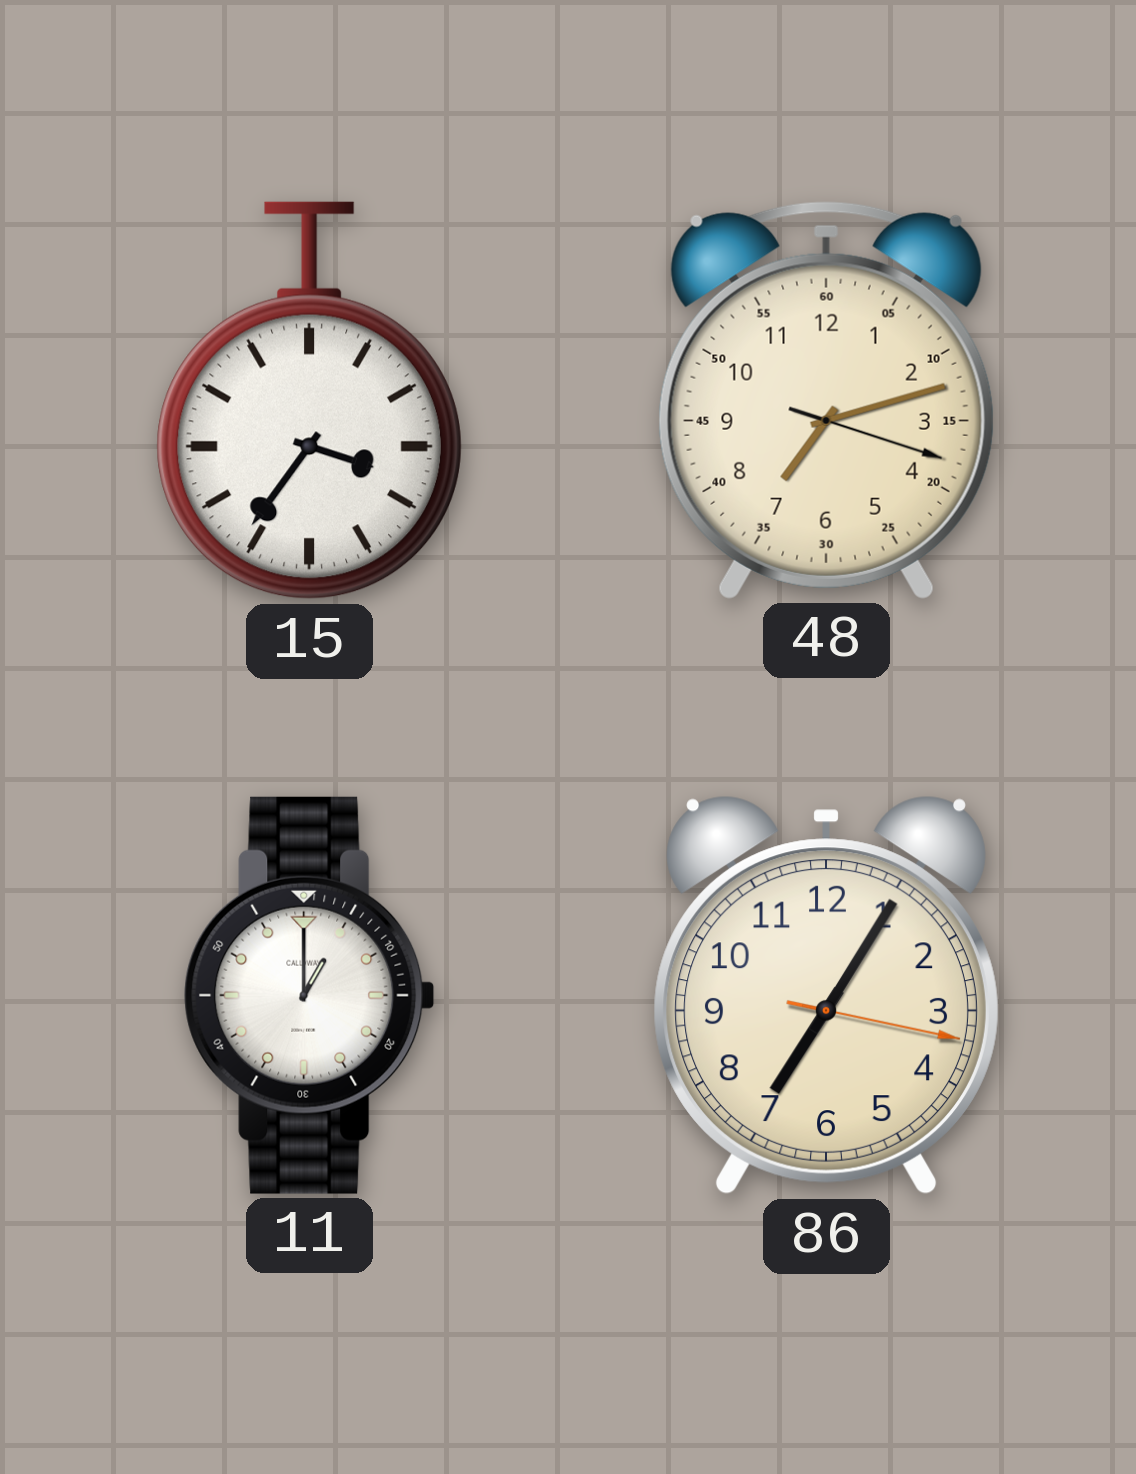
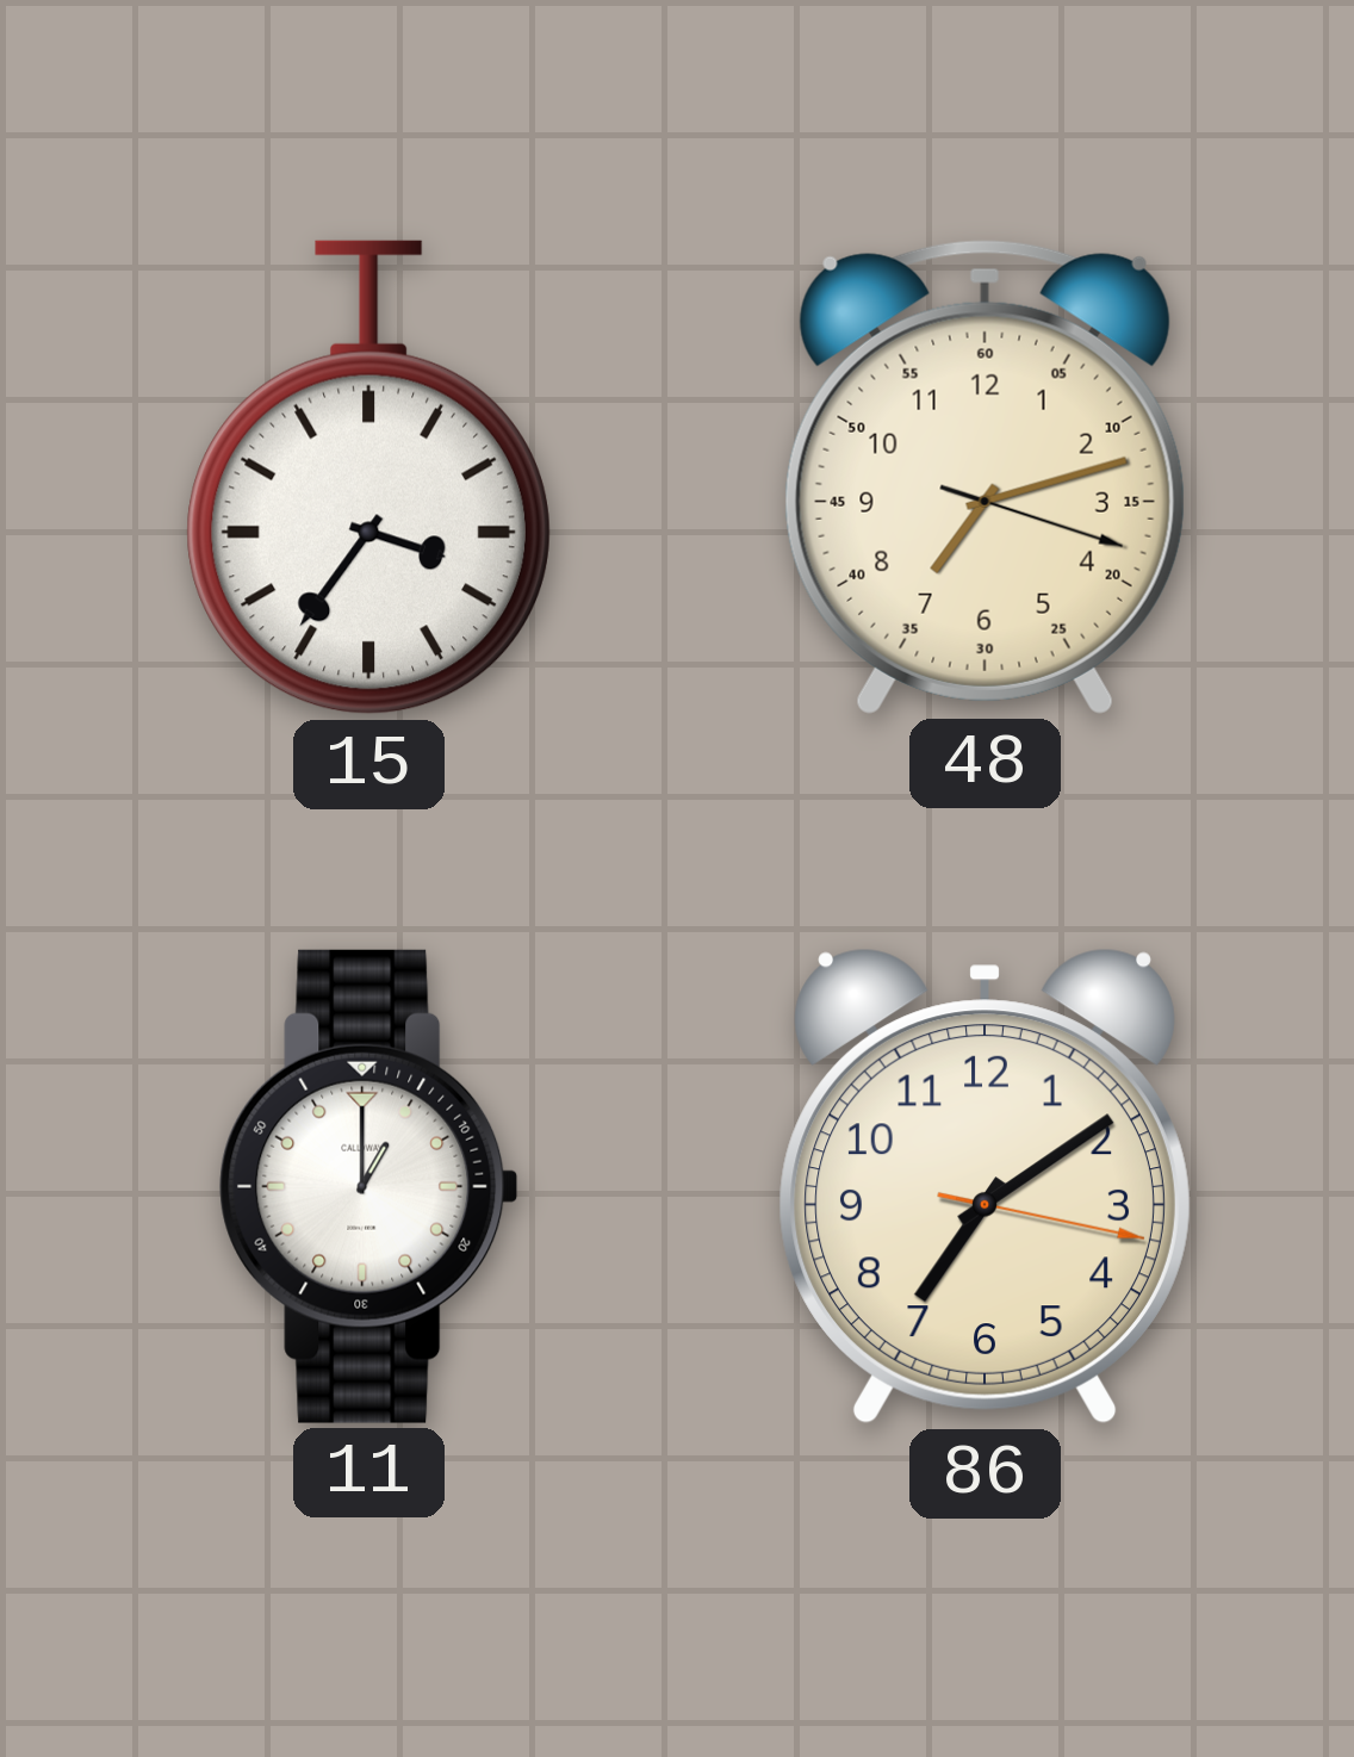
86: 7:05 -> 7:09 (985, 1187)
